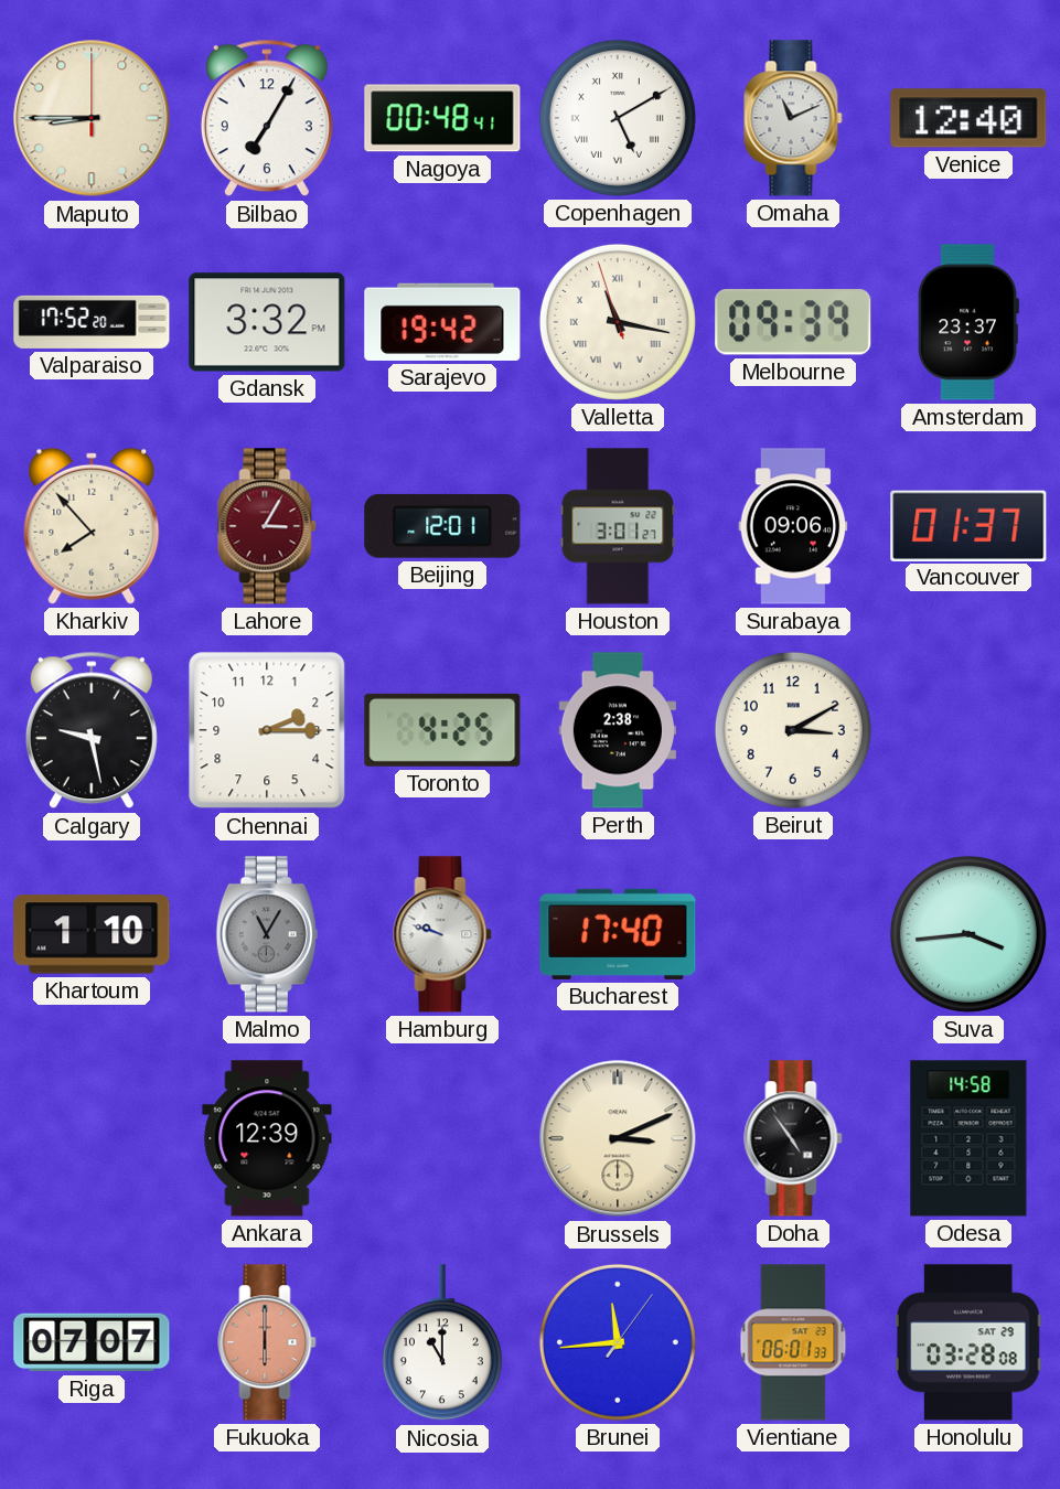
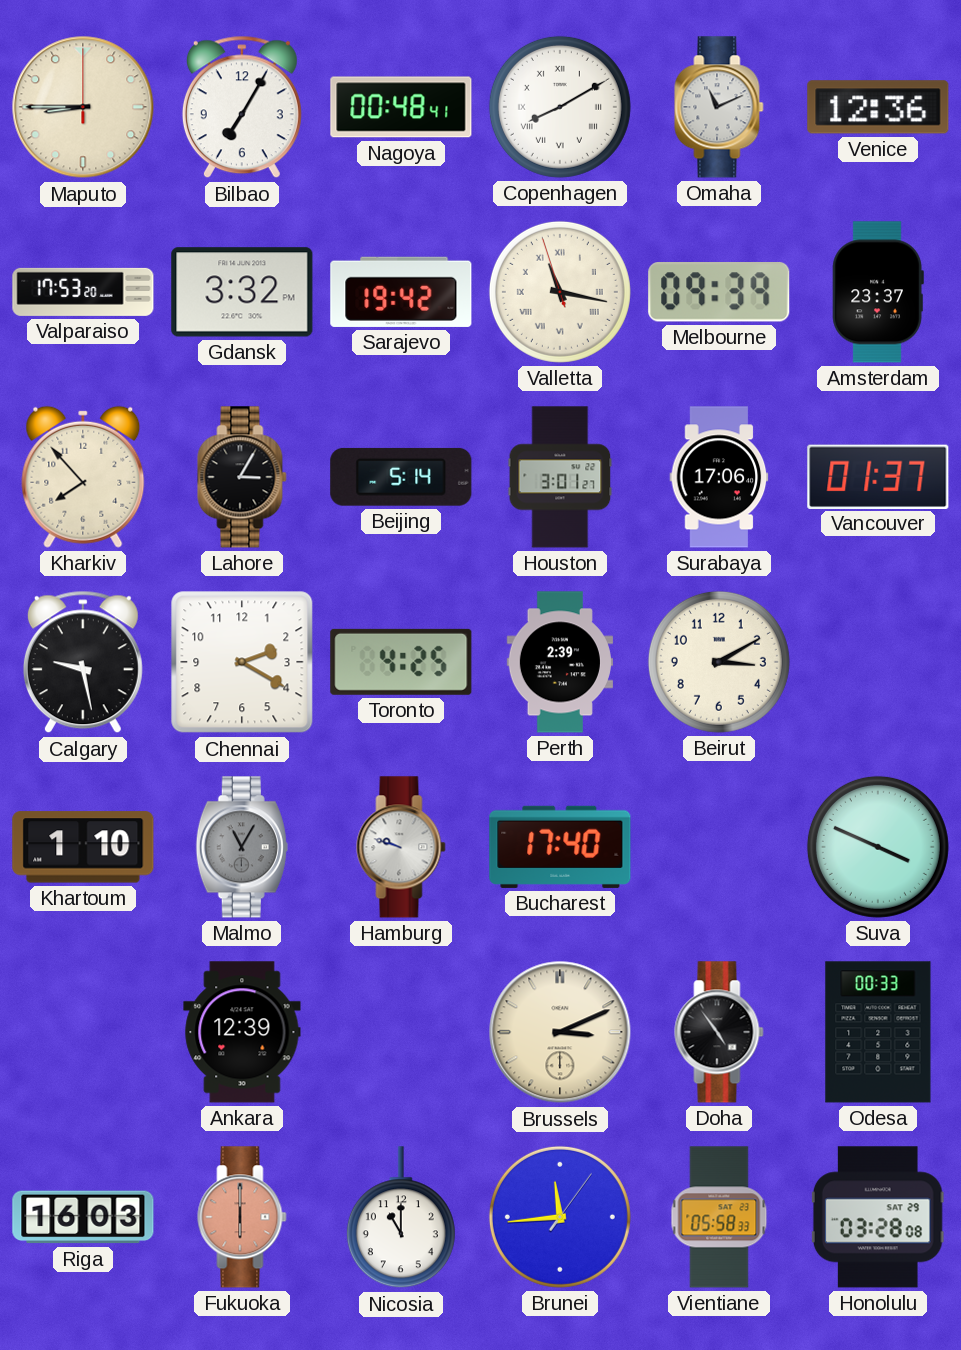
Copenhagen: 5:10 -> 8:10 (560, 107)
Venice: 12:40 -> 12:36 (878, 107)
Valparaiso: 17:52 -> 17:53 (83, 292)
Lahore dial: burgundy -> black (242, 477)
Beijing: 12:01 -> 5:14 (401, 477)
Surabaya: 09:06 -> 17:06 (719, 477)
Chennai: 2:15 -> 2:20 (242, 662)
Perth: 2:38 -> 2:39 (560, 662)
Suva: 3:44 -> 3:49 (878, 847)
Odesa: 14:58 -> 00:33 (878, 1032)
Riga: 07:07 -> 16:03 (83, 1217)
Vientiane: 06:01 -> 05:58 (719, 1217)
